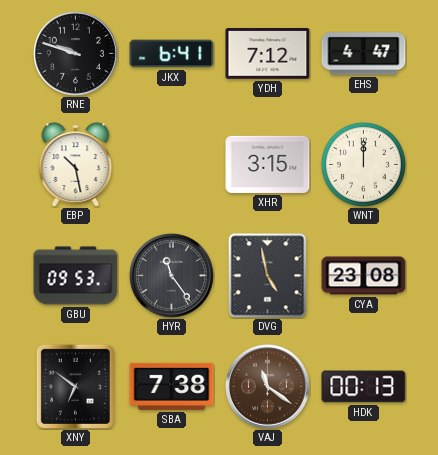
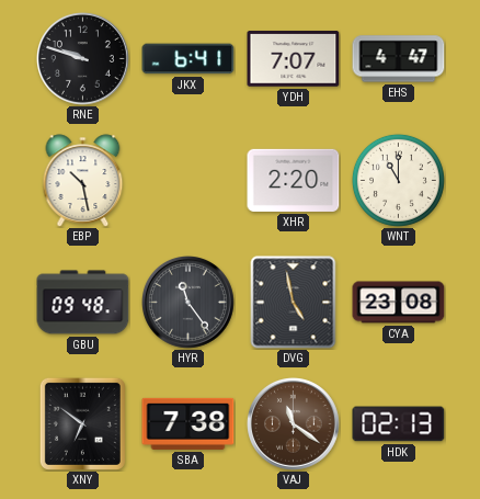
YDH: 7:12 -> 7:07 (294, 59)
XHR: 3:15 -> 2:20 (294, 180)
WNT: 12:00 -> 11:00 (398, 180)
GBU: 09:53 -> 09:48 (83, 303)
HDK: 00:13 -> 02:13 (399, 424)
